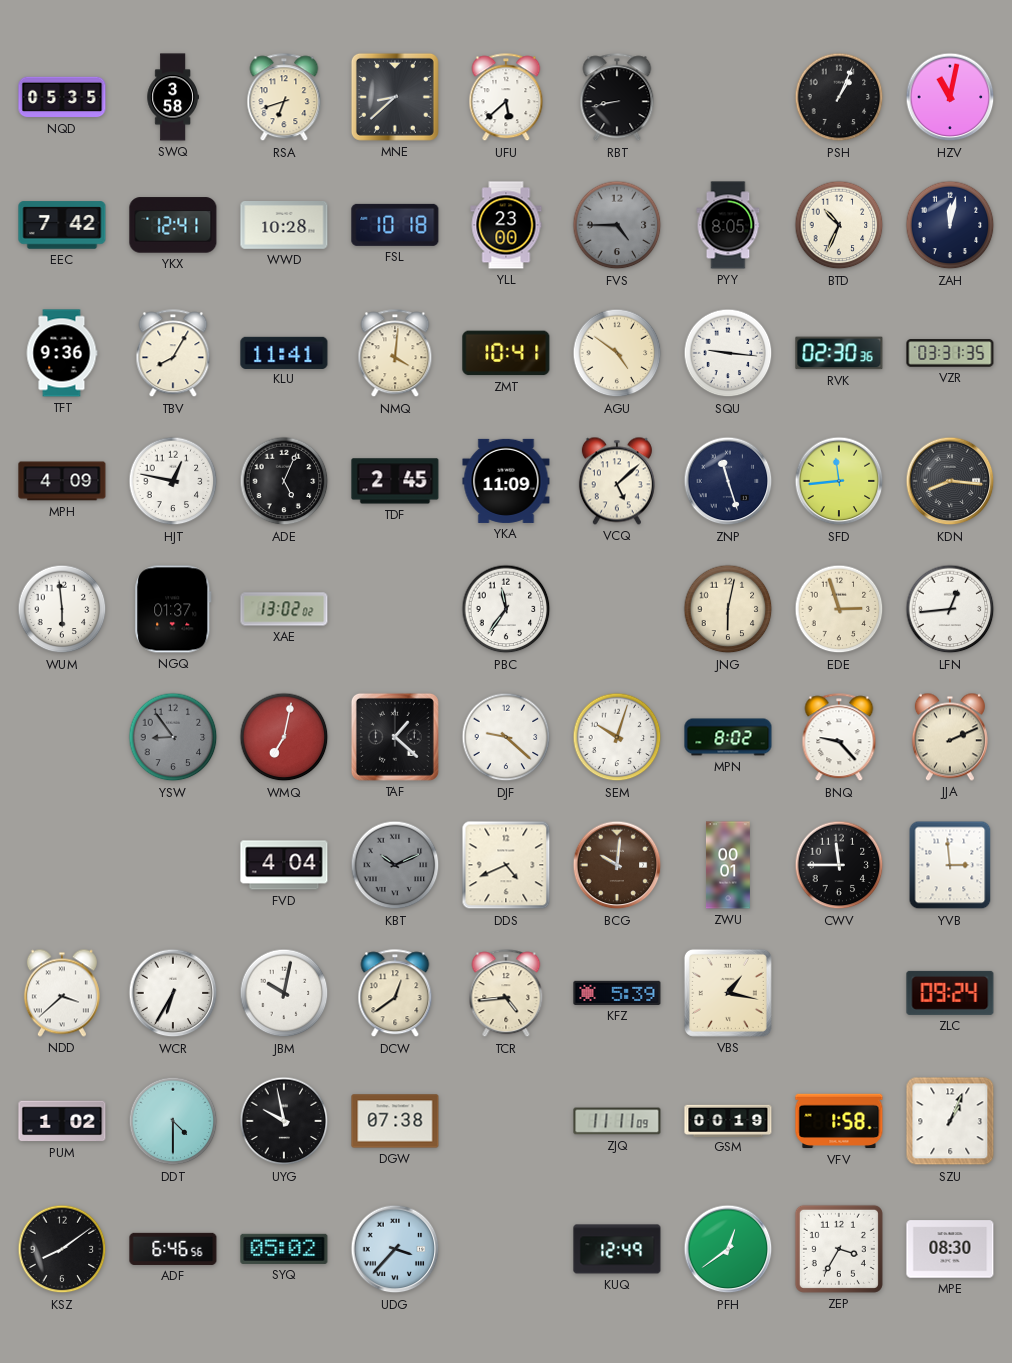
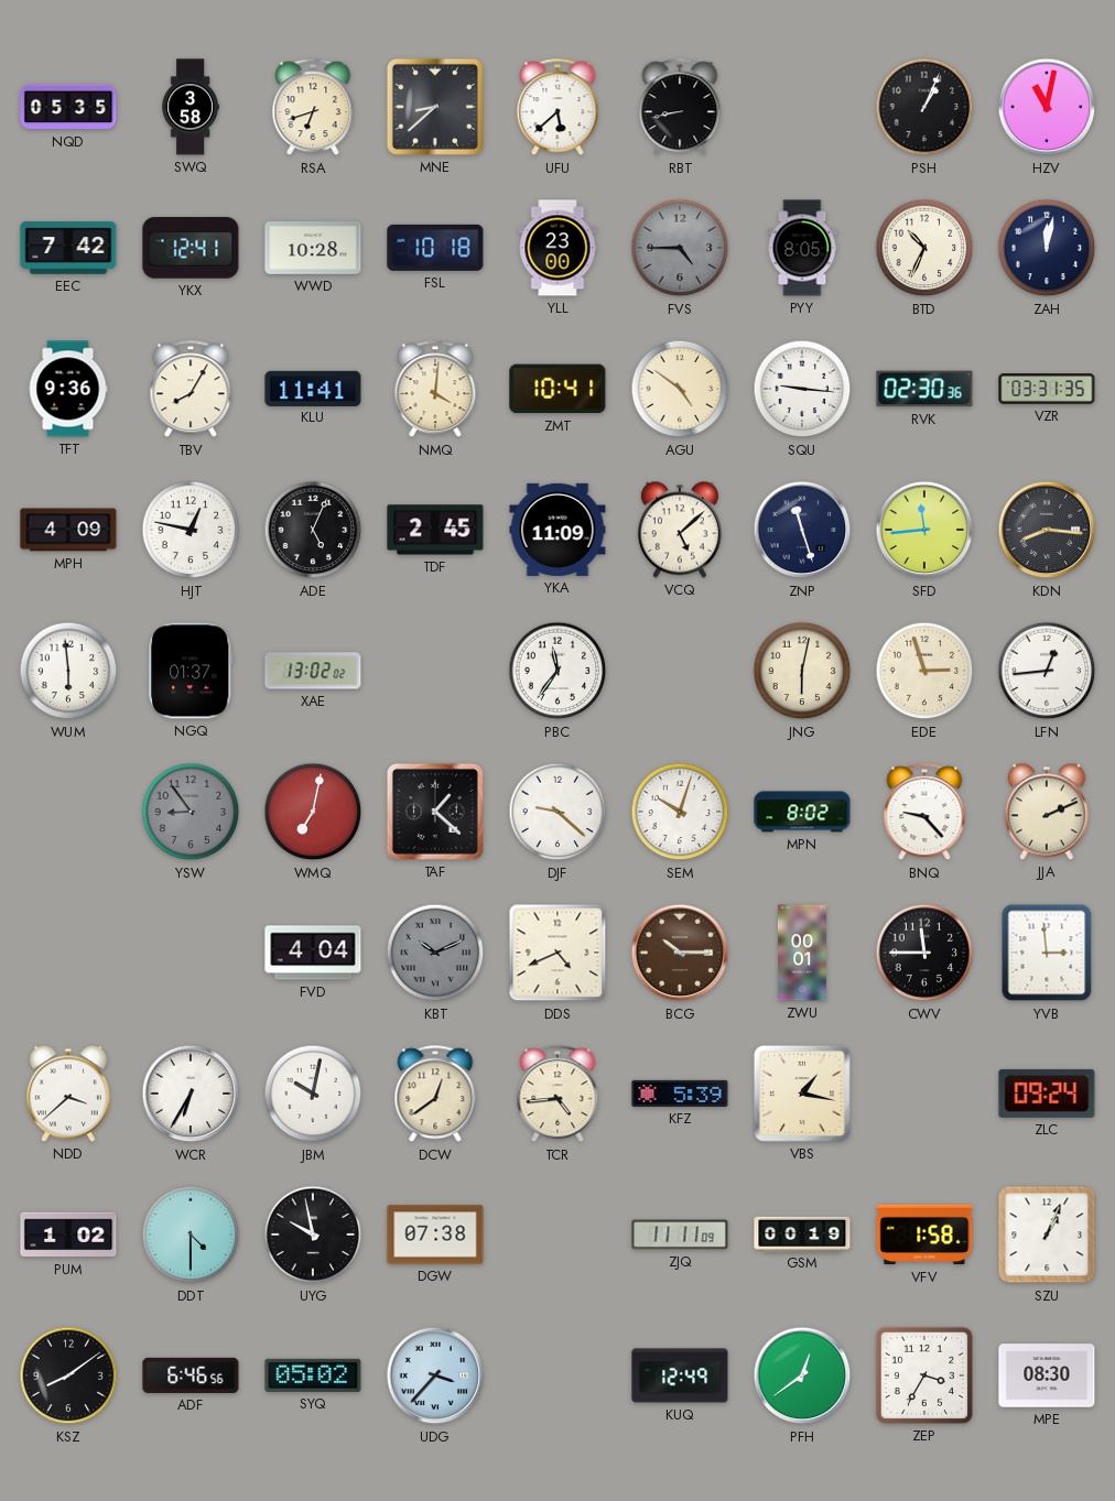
BCG: 10:01 -> 10:15 (680, 953)
